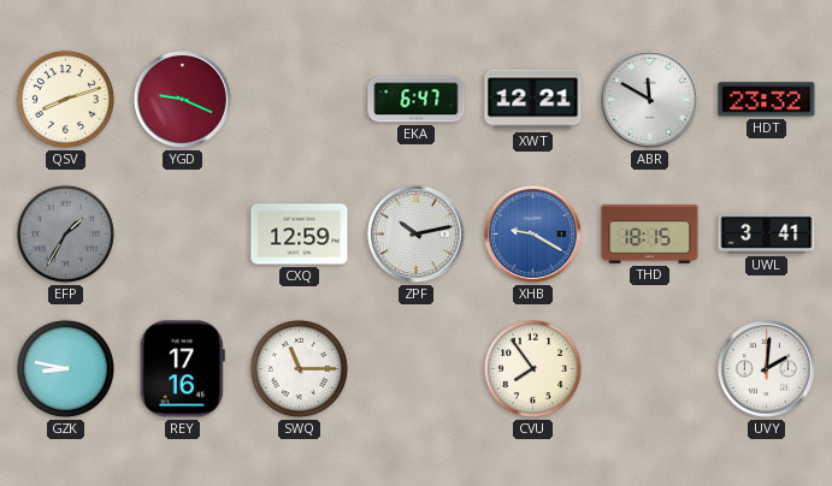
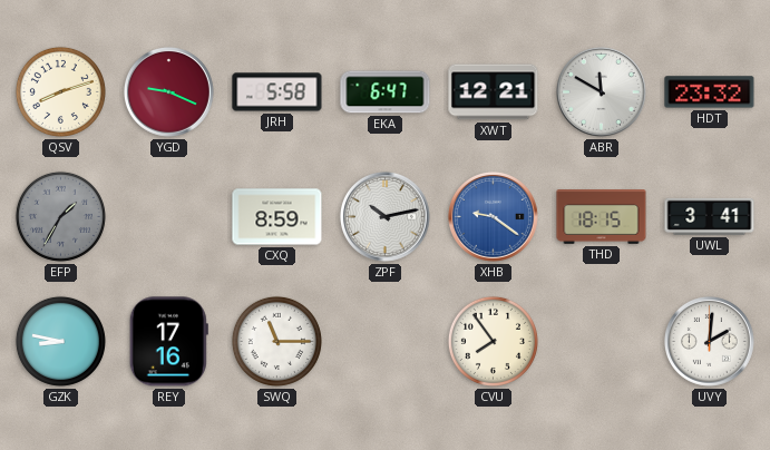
JRH: none -> 5:58 (277, 92)
CXQ: 12:59 -> 8:59 (277, 217)
XHB: 9:20 -> 9:21 (494, 217)
